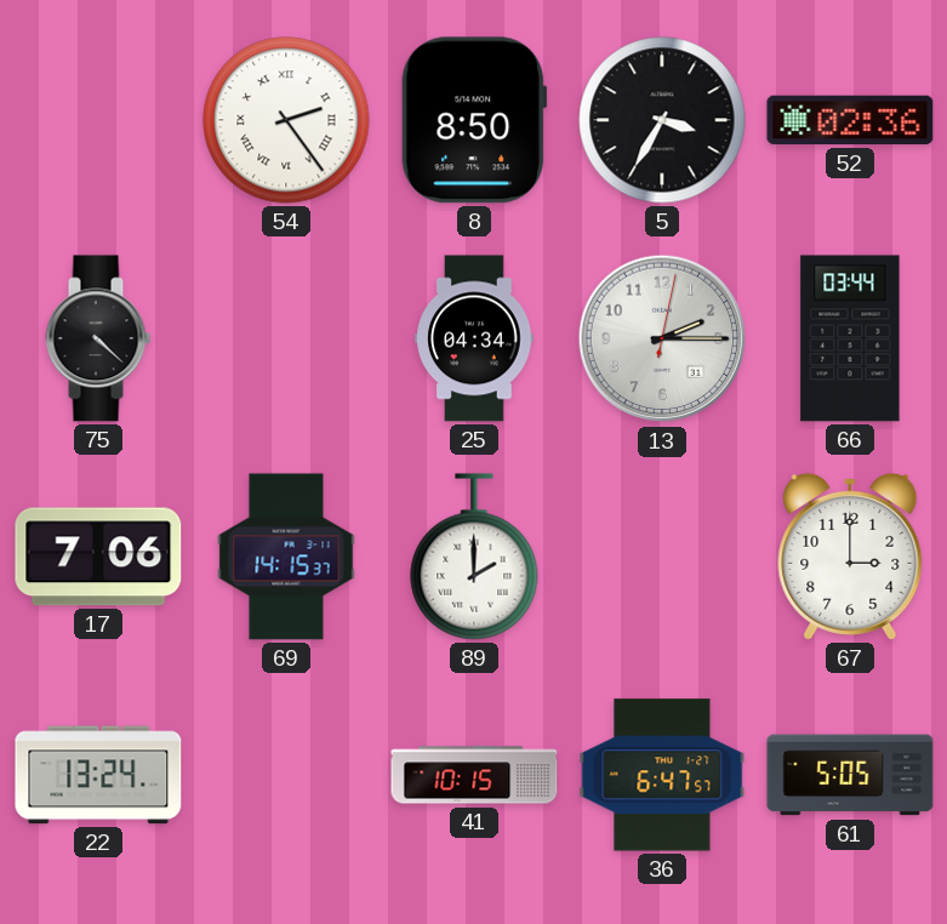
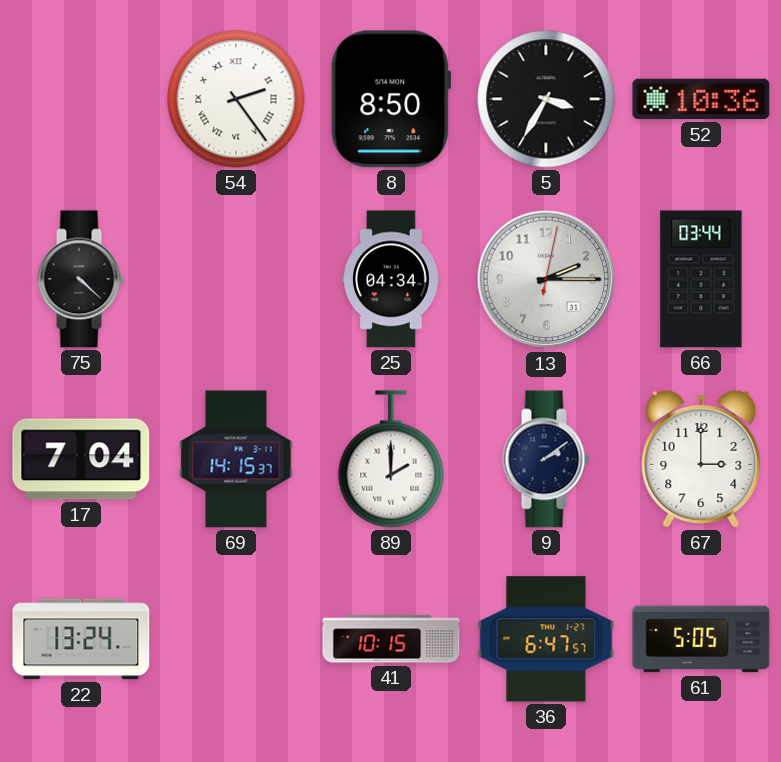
52: 02:36 -> 10:36 (701, 99)
17: 7:06 -> 7:04 (81, 459)
9: none -> 2:09 (546, 459)
